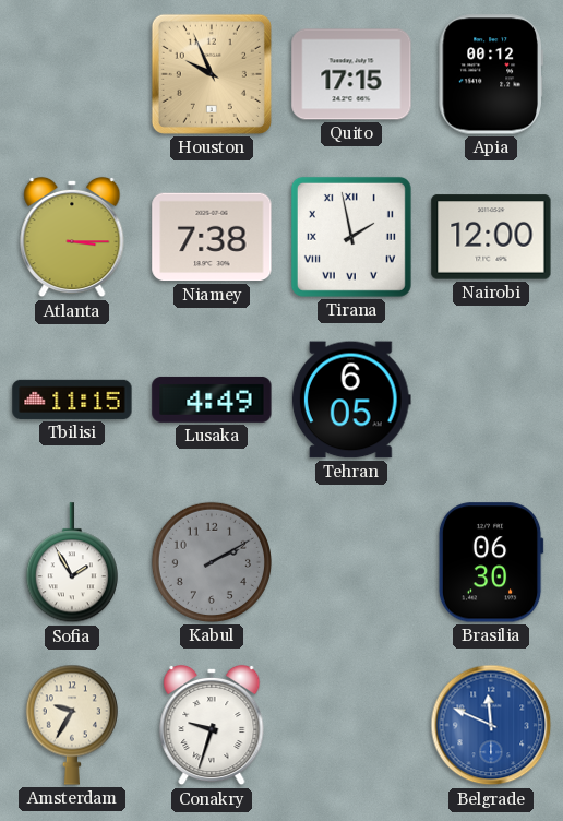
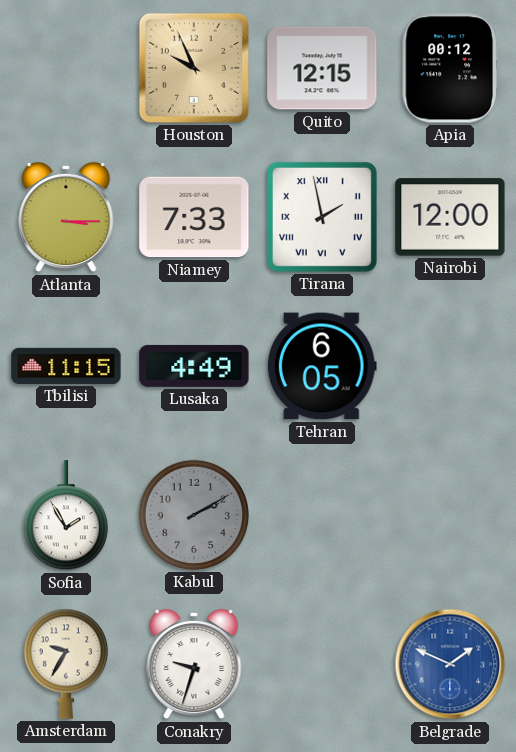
Quito: 17:15 -> 12:15 (322, 68)
Niamey: 7:38 -> 7:33 (194, 217)
Brasilia: 06:30 -> none (491, 562)
Belgrade: 11:49 -> 1:49 (450, 664)
